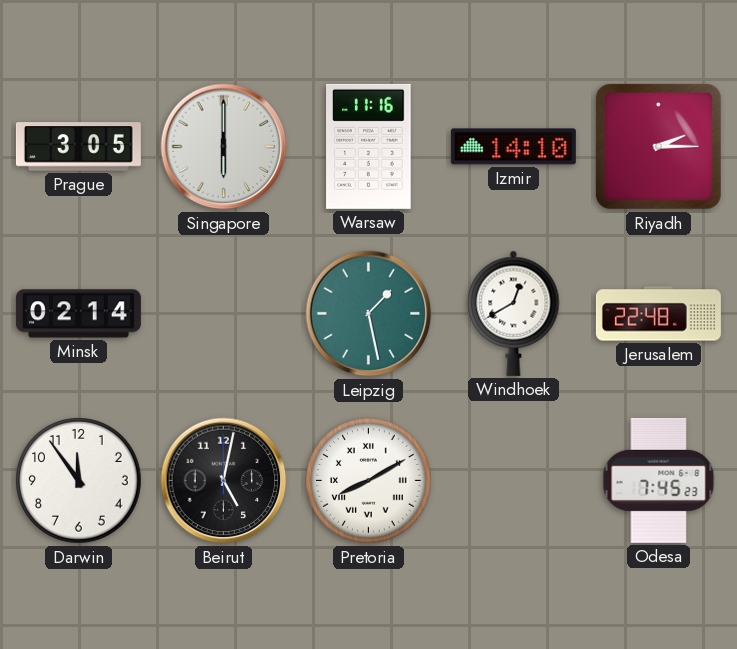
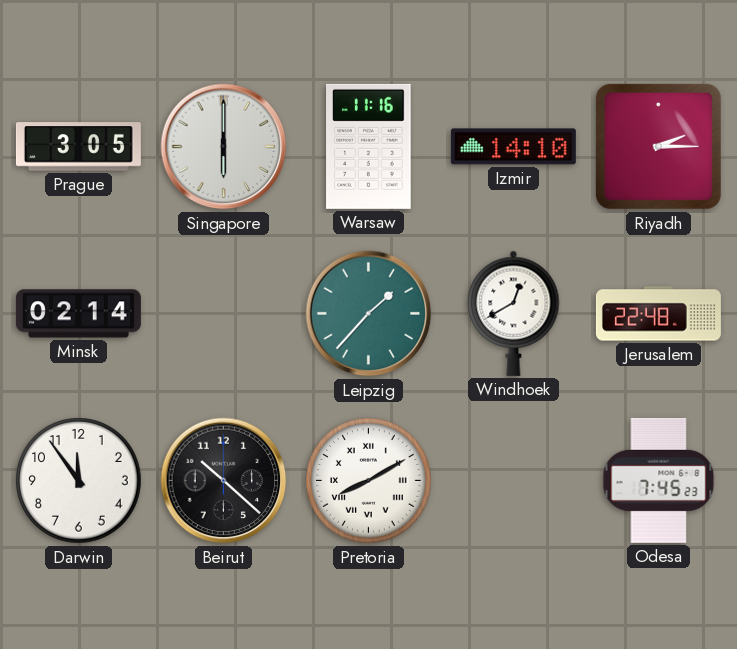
Leipzig: 1:28 -> 1:37 (369, 314)
Beirut: 5:02 -> 10:22 (224, 481)
